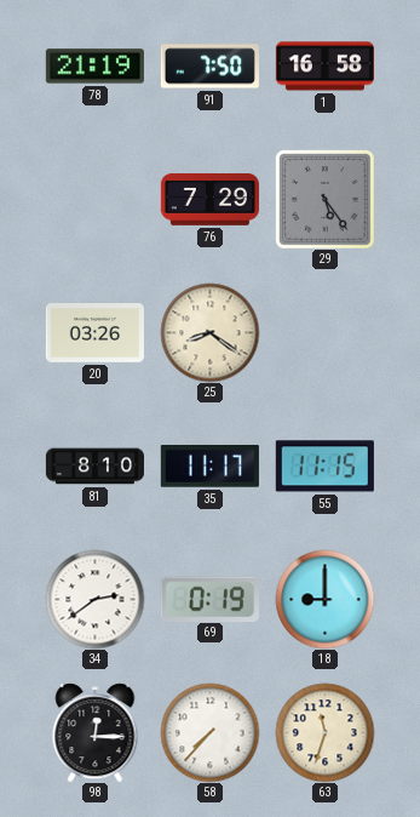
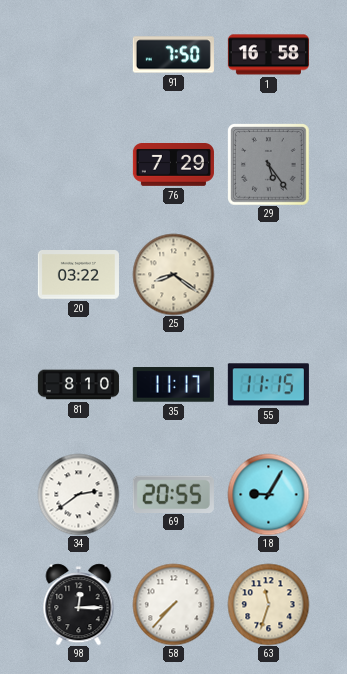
78: 21:19 -> none (94, 67)
20: 03:26 -> 03:22 (78, 275)
69: 0:19 -> 20:55 (173, 494)
18: 9:00 -> 9:05 (268, 494)
